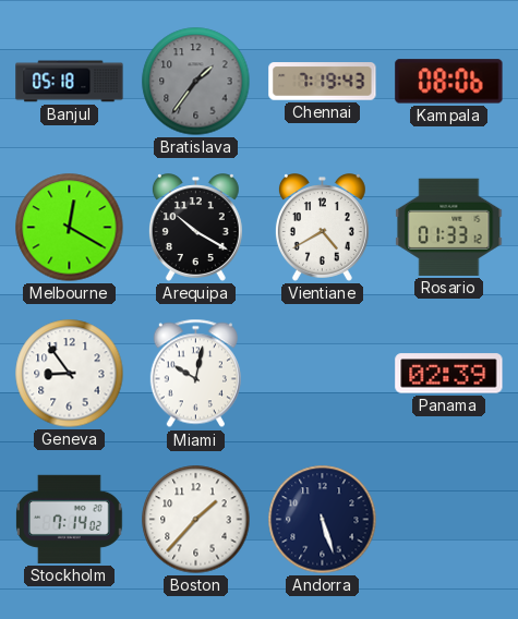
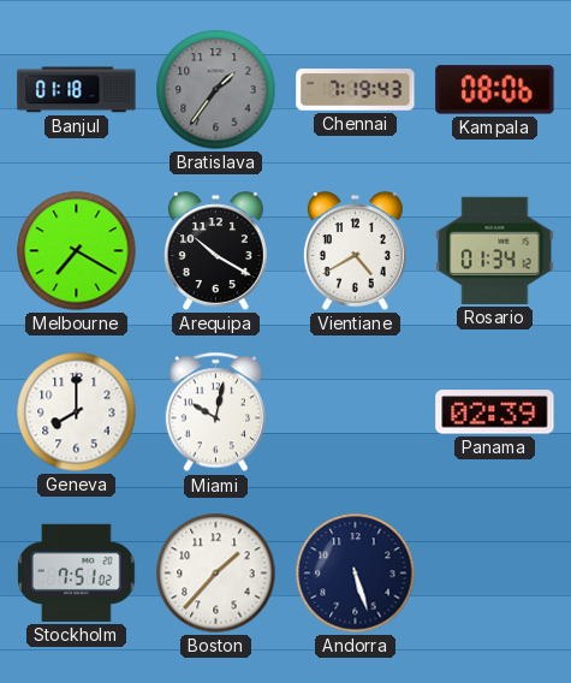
Banjul: 05:18 -> 01:18 (77, 90)
Melbourne: 12:20 -> 7:20 (77, 251)
Rosario: 01:33 -> 01:34 (495, 250)
Geneva: 8:54 -> 8:00 (77, 412)
Stockholm: 7:14 -> 7:51 (77, 572)
